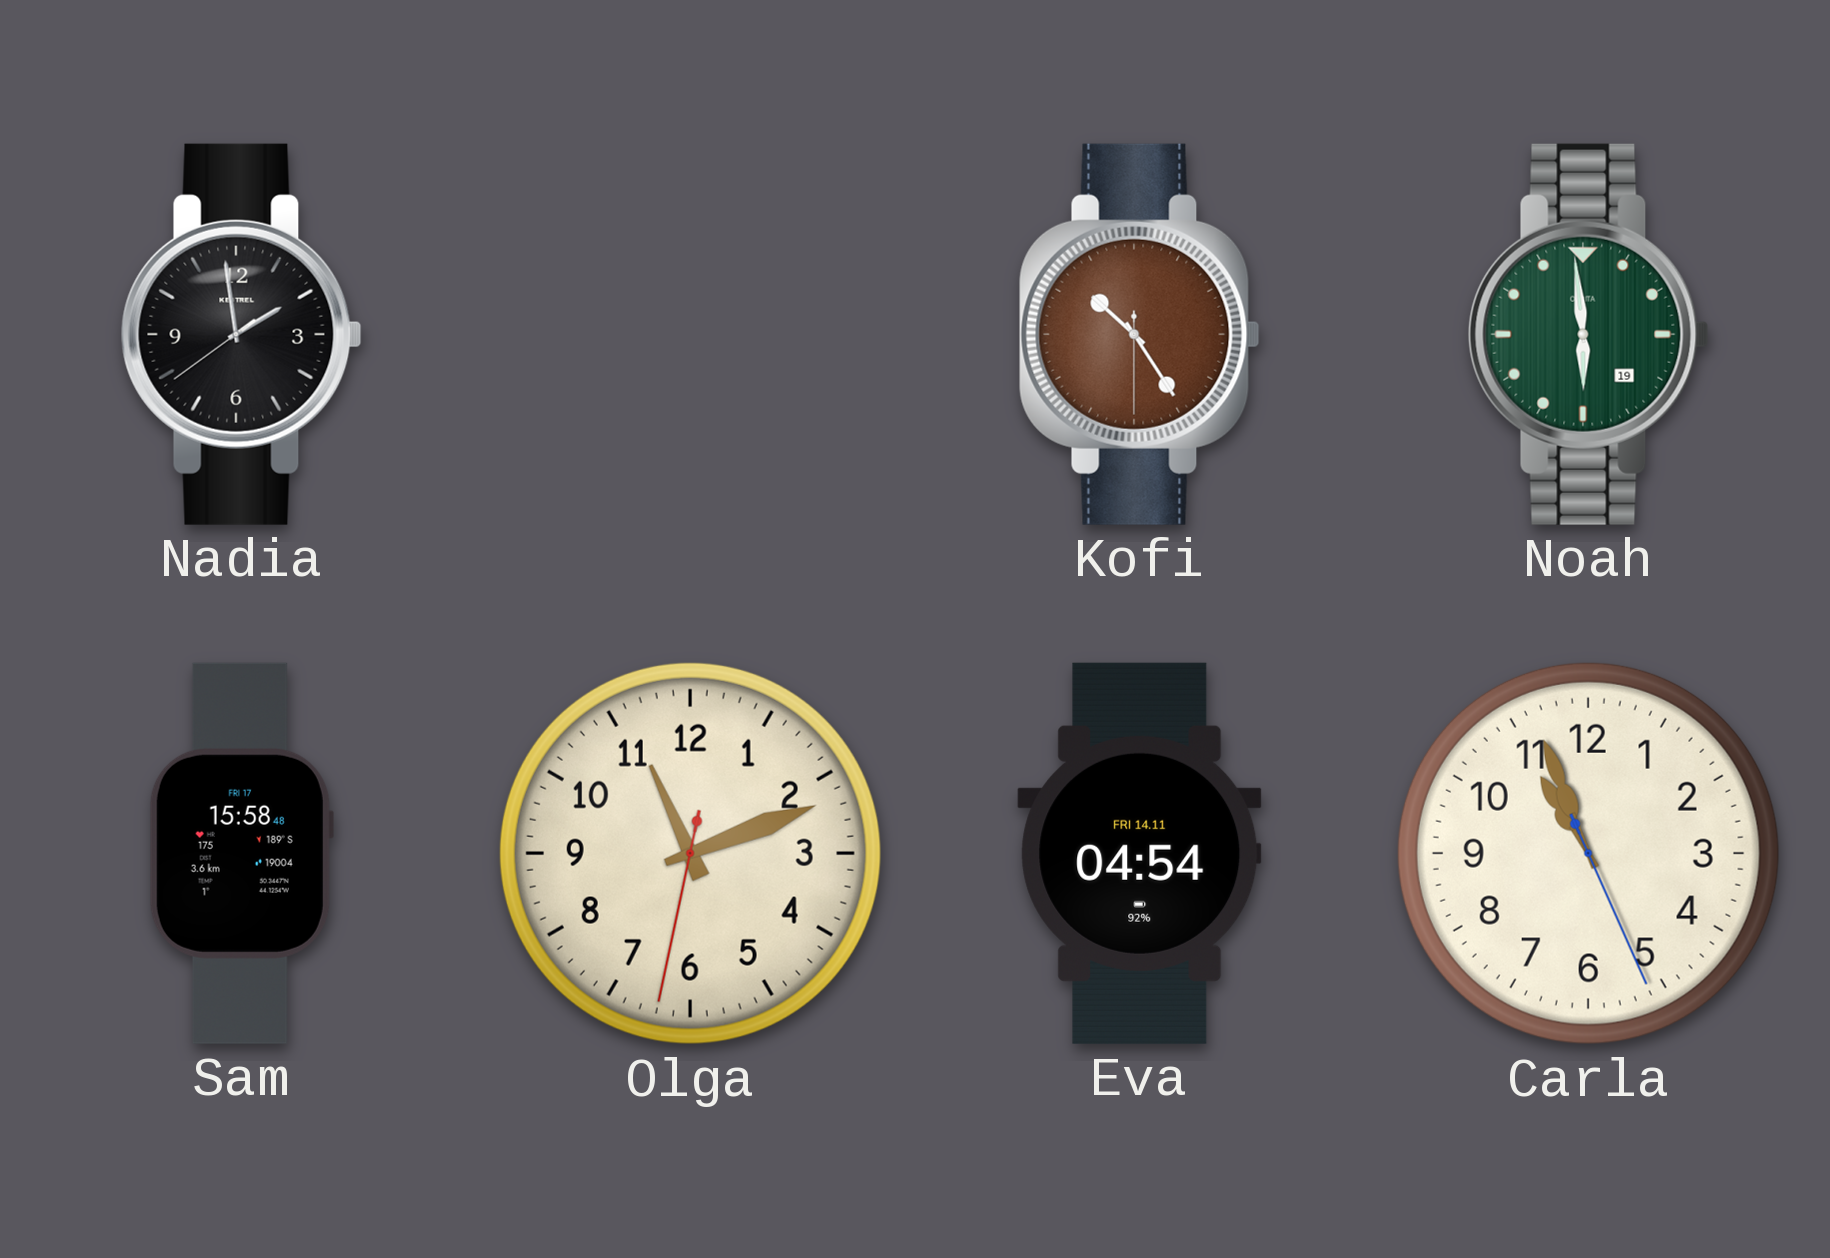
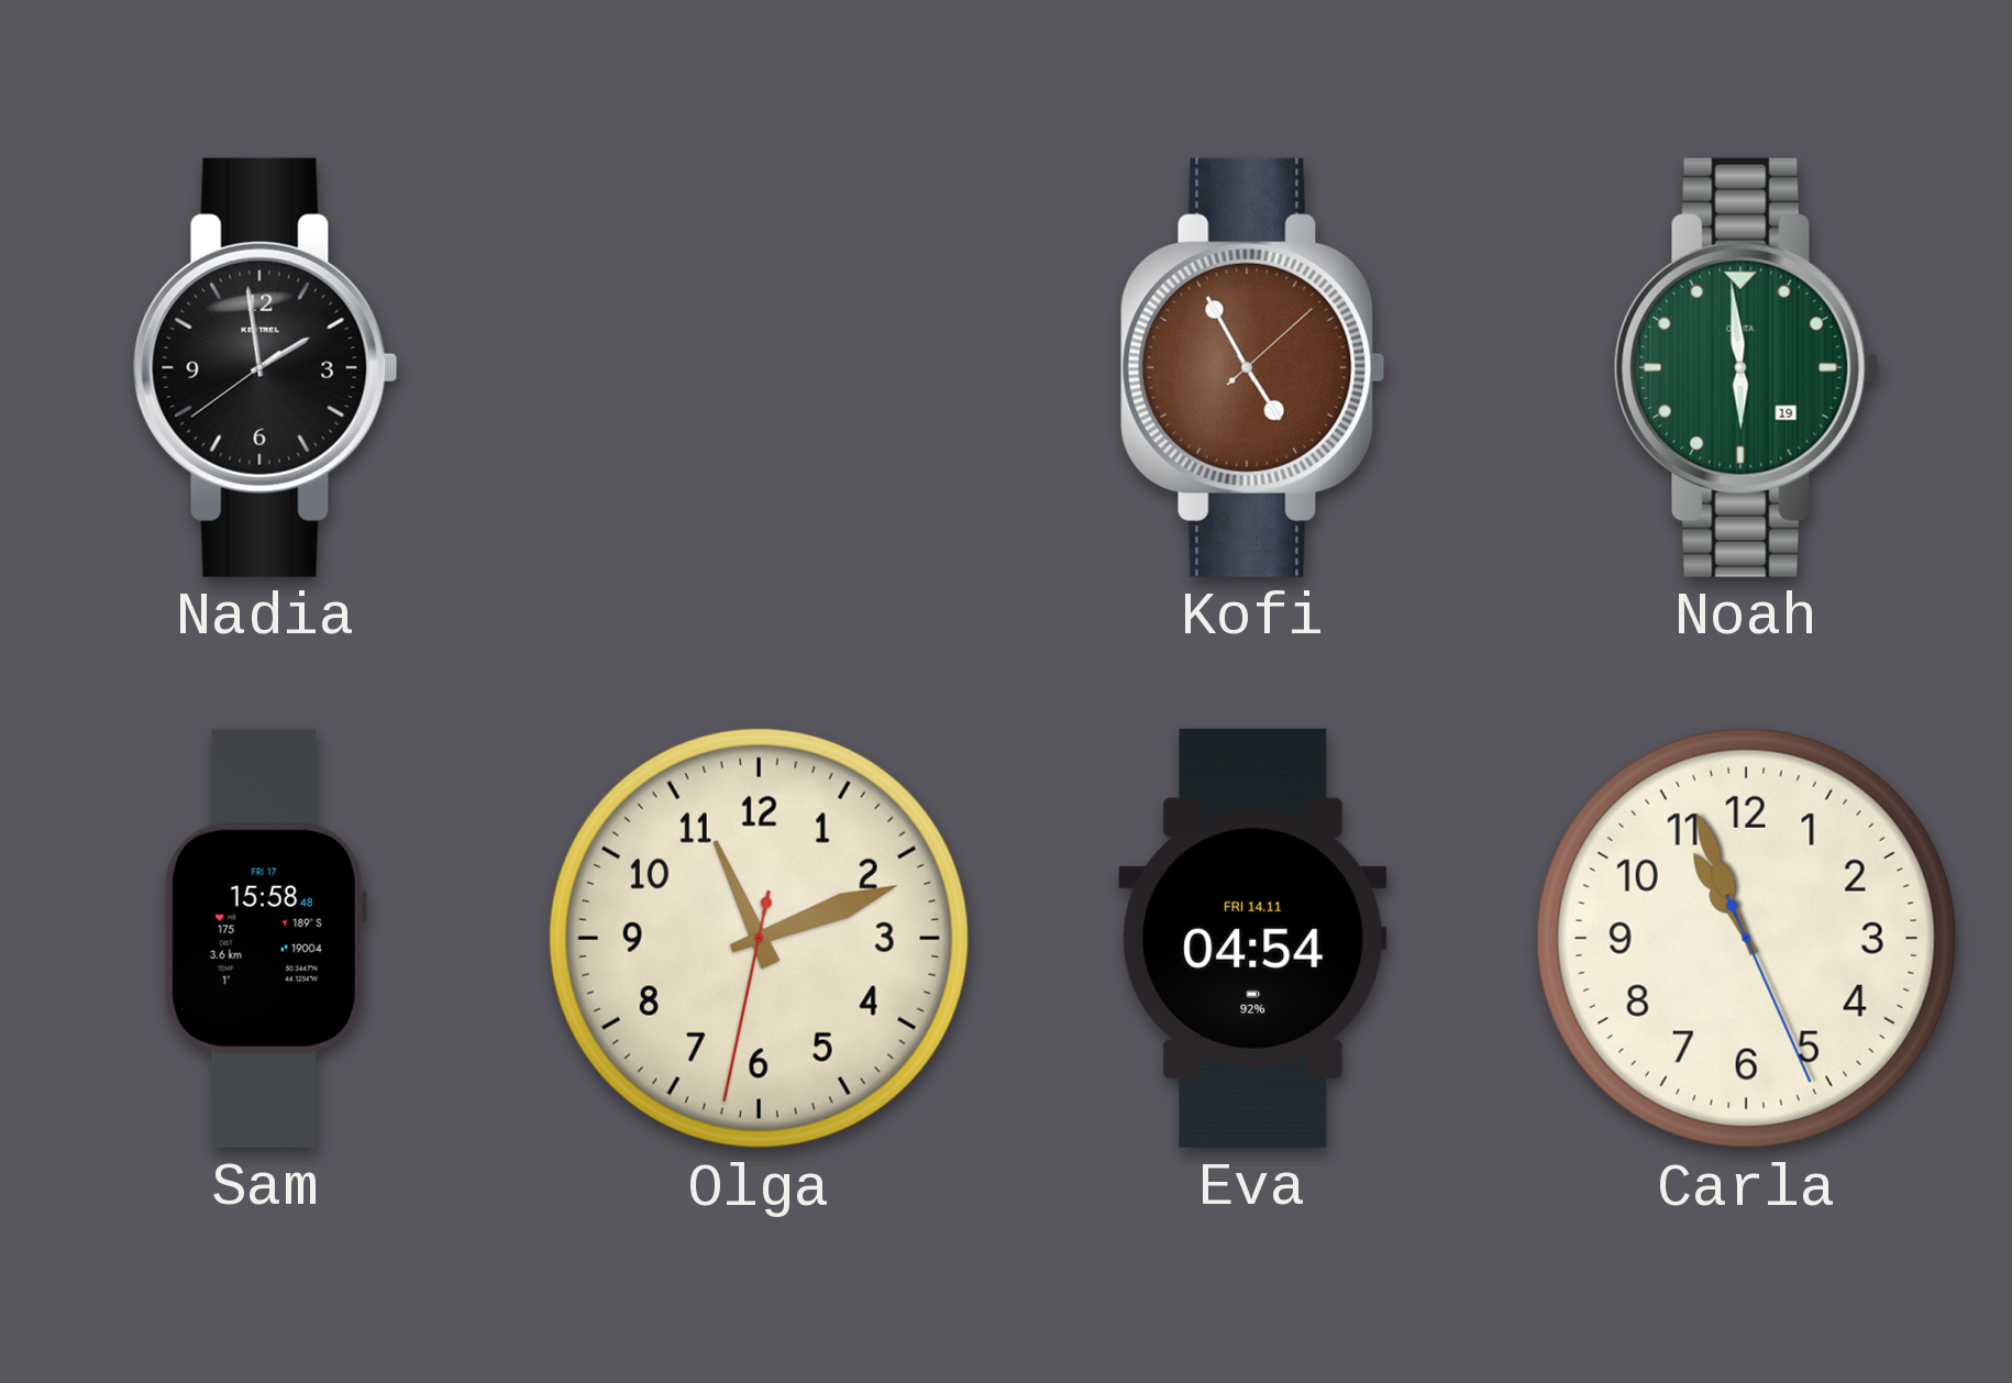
Kofi: 10:24 -> 4:55 (1252, 367)
